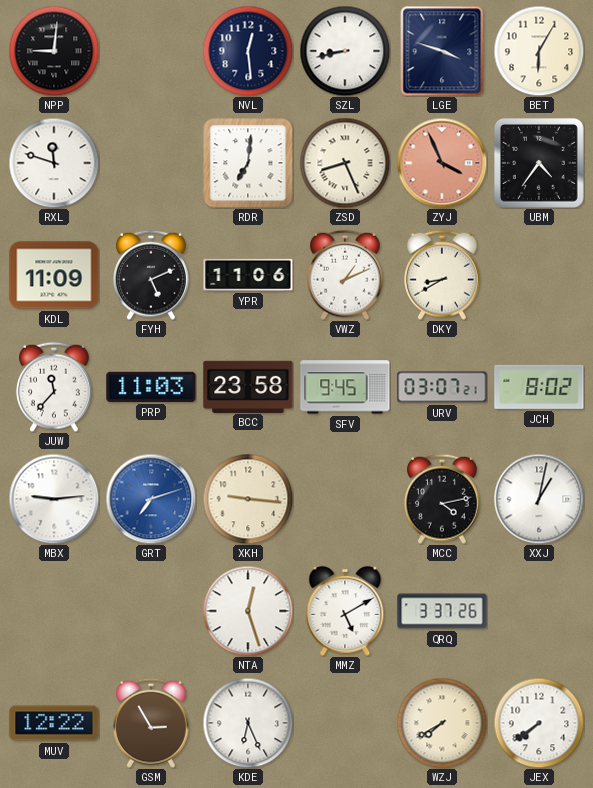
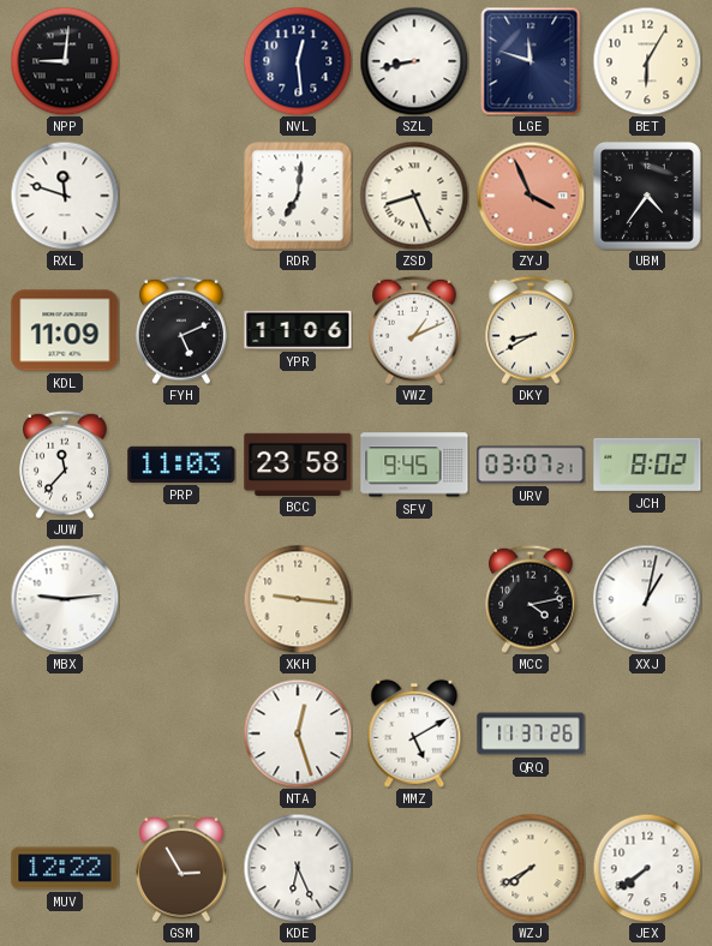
LGE: 3:48 -> 11:48 (531, 61)
GRT: 7:12 -> none (151, 499)
QRQ: 3:37 -> 11:37 (531, 734)
